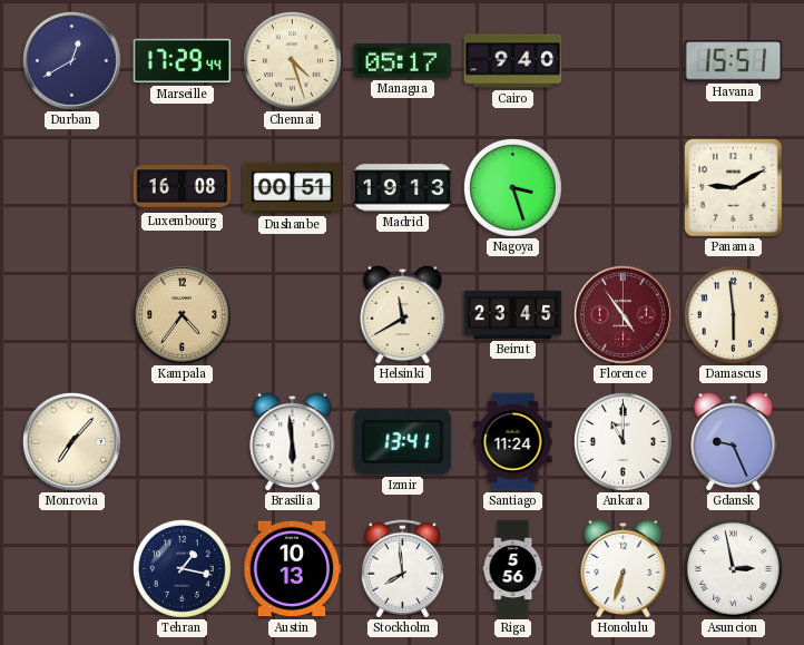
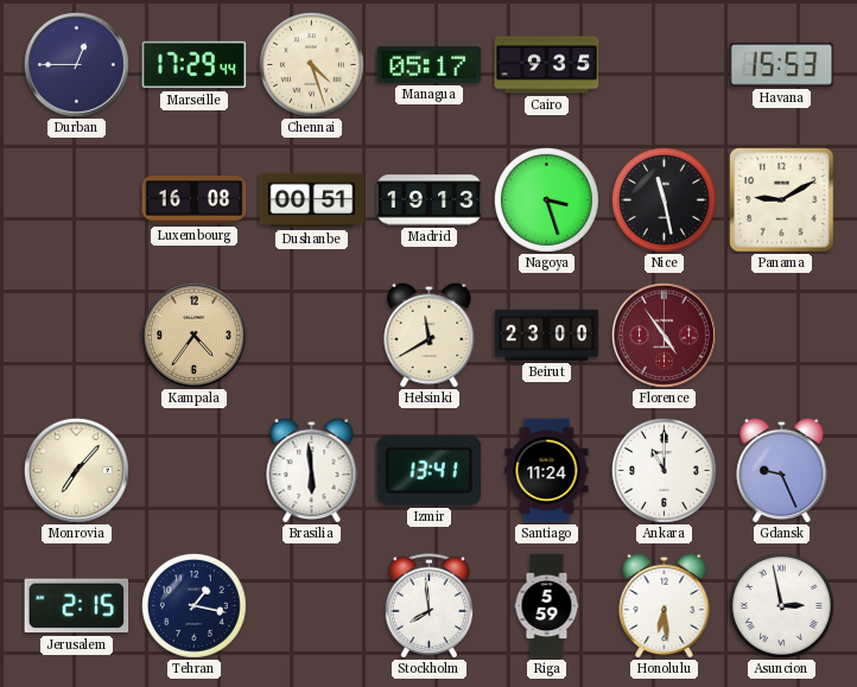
Durban: 12:40 -> 12:45 (76, 64)
Cairo: 9:40 -> 9:35 (547, 65)
Havana: 15:51 -> 15:53 (782, 65)
Nice: none -> 11:28 (664, 199)
Beirut: 23:45 -> 23:00 (547, 335)
Damascus: 5:59 -> none (733, 314)
Jerusalem: none -> 2:15 (77, 606)
Austin: 10:13 -> none (292, 569)
Riga: 5:56 -> 5:59 (547, 606)
Honolulu: 6:33 -> 6:29 (665, 605)
